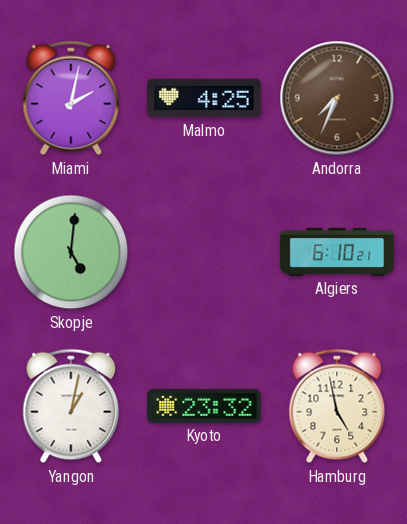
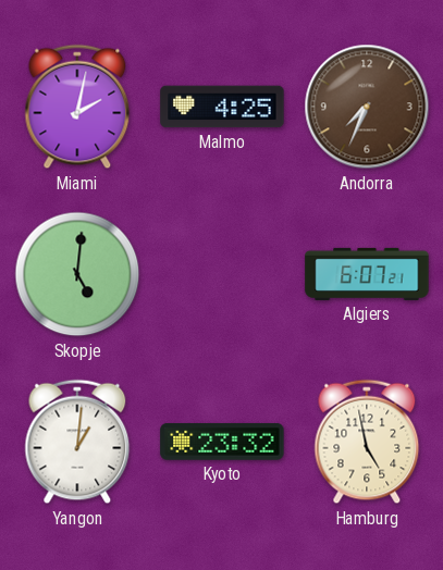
Algiers: 6:10 -> 6:07 (367, 274)
Yangon: 1:02 -> 1:01 (77, 442)
